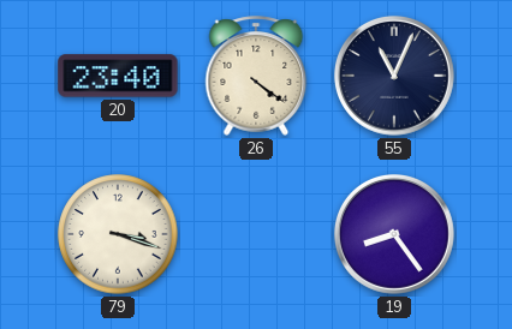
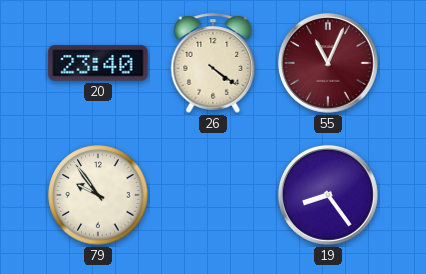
55 dial: navy -> burgundy (328, 63)
79: 3:18 -> 9:54 (98, 195)
